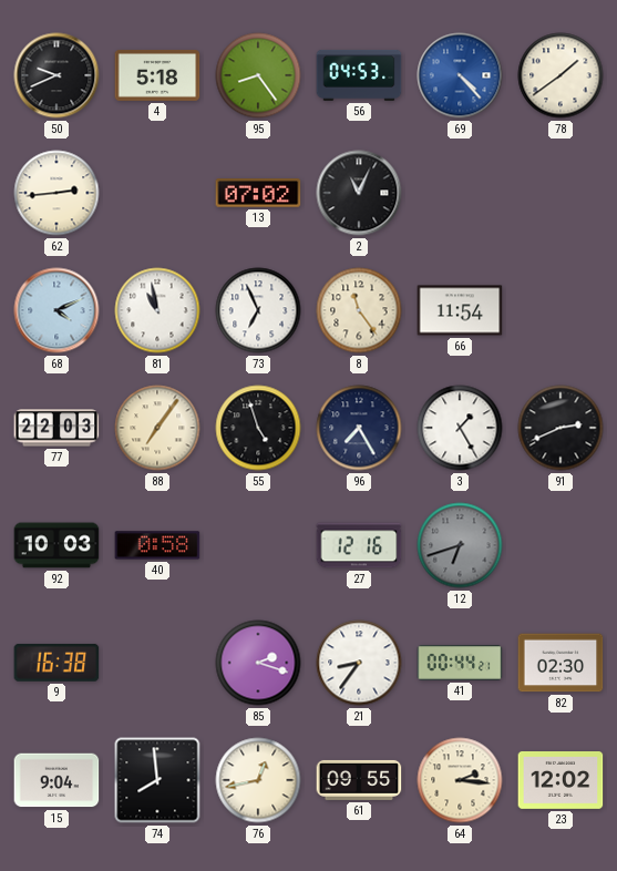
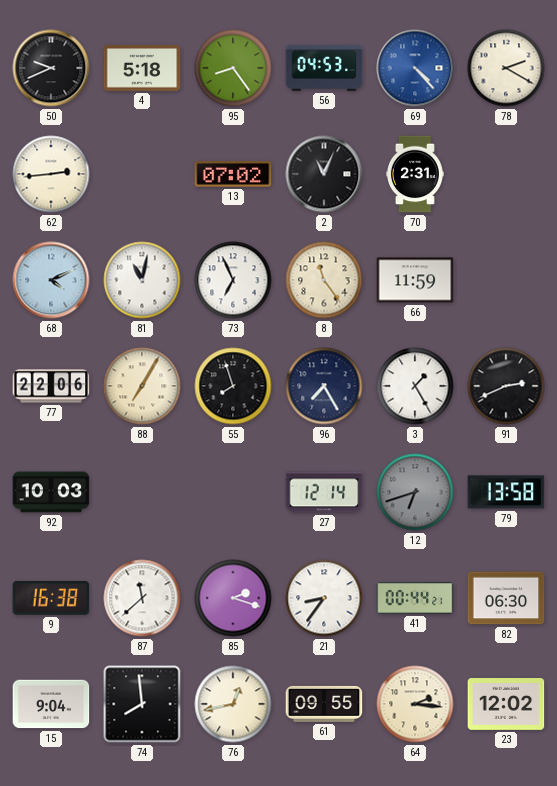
78: 1:39 -> 2:20 (506, 68)
70: none -> 2:31 (415, 174)
81: 10:58 -> 11:02 (142, 280)
66: 11:54 -> 11:59 (415, 280)
77: 22:03 -> 22:06 (51, 386)
88: 7:06 -> 7:05 (142, 386)
55: 4:57 -> 7:57 (233, 386)
40: 0:58 -> none (157, 545)
27: 12:16 -> 12:14 (324, 492)
79: none -> 13:58 (506, 492)
87: none -> 11:38 (142, 598)
82: 02:30 -> 06:30 (506, 598)
